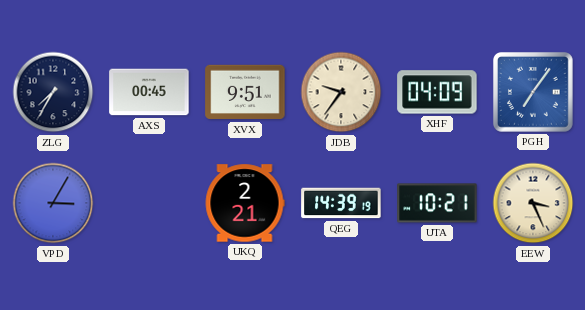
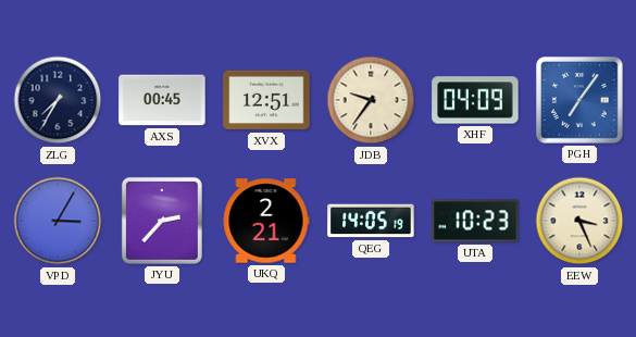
XVX: 9:51 -> 12:51 (266, 100)
JYU: none -> 2:37 (162, 221)
QEG: 14:39 -> 14:05 (371, 221)
UTA: 10:21 -> 10:23 (475, 221)
